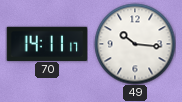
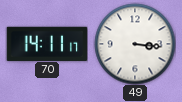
49: 10:16 -> 3:16 (135, 44)
